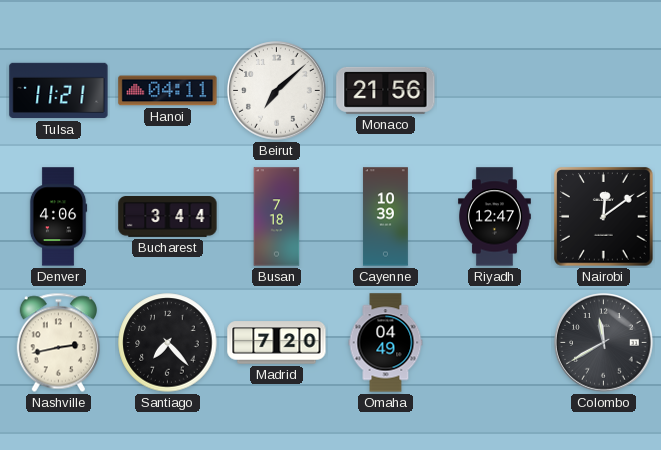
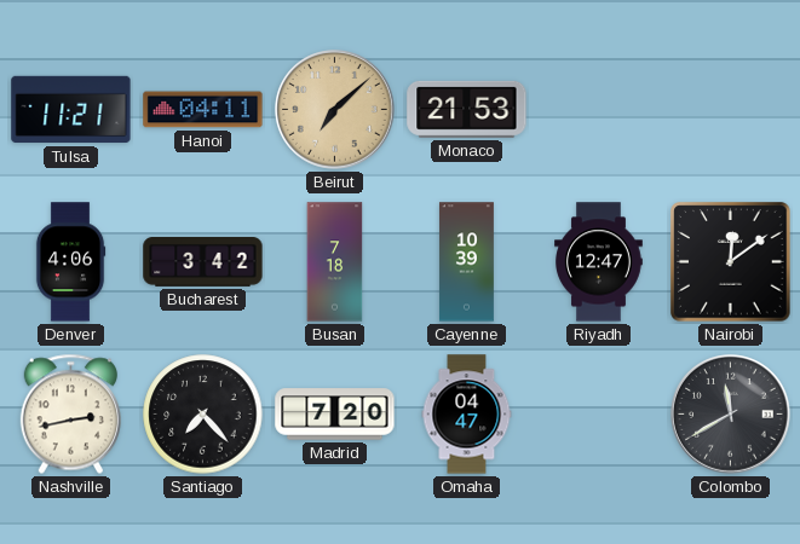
Beirut dial: white -> champagne (335, 110)
Monaco: 21:56 -> 21:53 (467, 109)
Bucharest: 3:44 -> 3:42 (203, 262)
Omaha: 04:49 -> 04:47 (467, 415)
